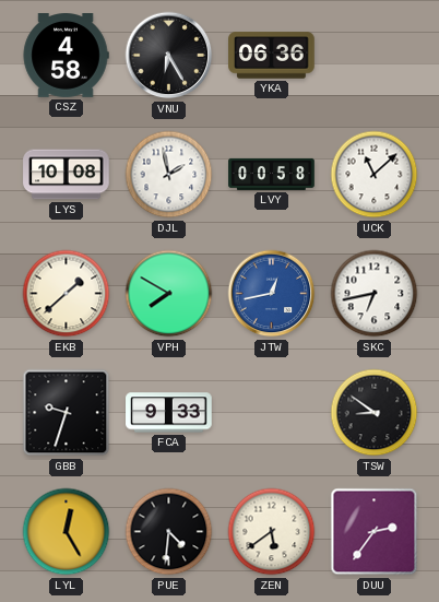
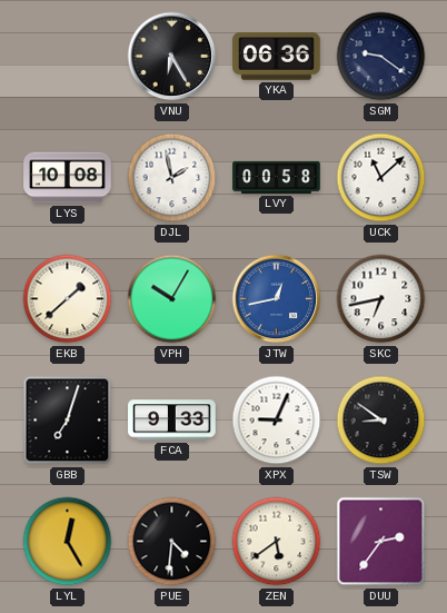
CSZ: 4:58 -> none (66, 56)
SGM: none -> 9:21 (381, 57)
VPH: 7:50 -> 10:05 (172, 299)
GBB: 9:33 -> 7:03 (68, 421)
XPX: none -> 9:04 (277, 421)
